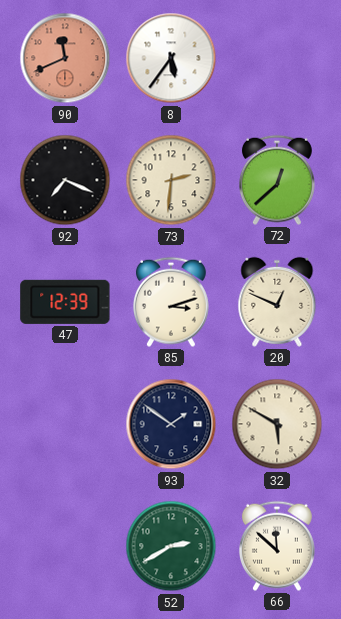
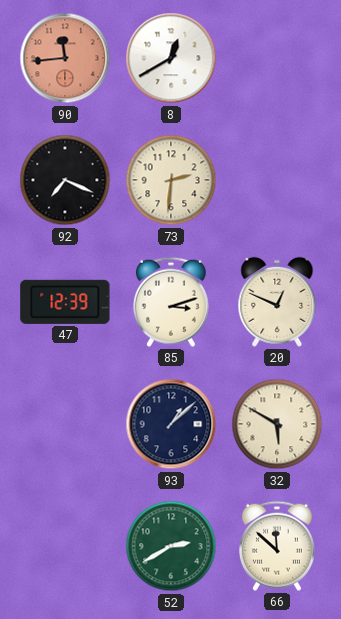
90: 11:41 -> 11:44 (65, 58)
8: 5:36 -> 12:40 (171, 58)
72: 12:38 -> none (277, 180)
93: 1:51 -> 1:08 (171, 424)
